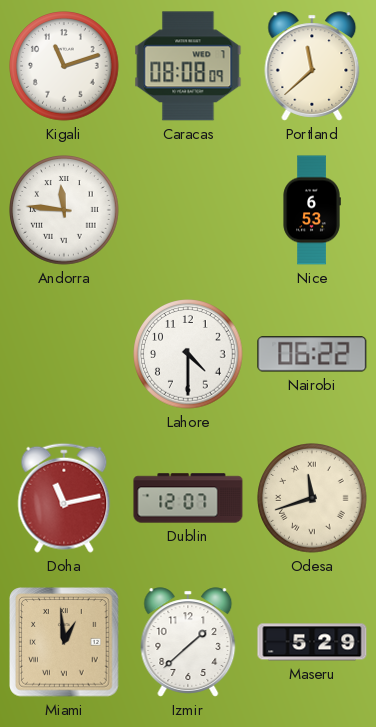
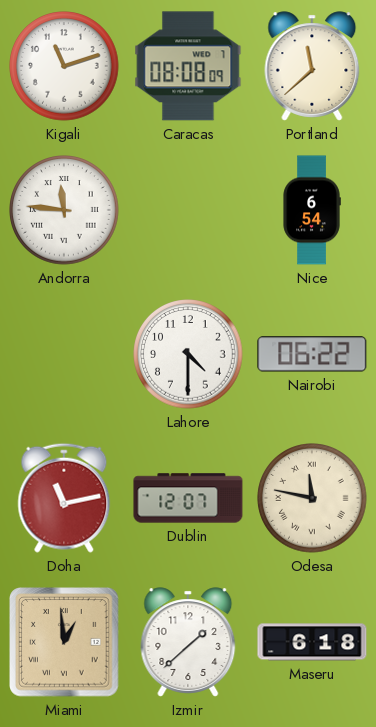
Nice: 6:53 -> 6:54 (312, 210)
Odesa: 11:42 -> 11:47 (312, 498)
Maseru: 5:29 -> 6:18 (312, 642)
